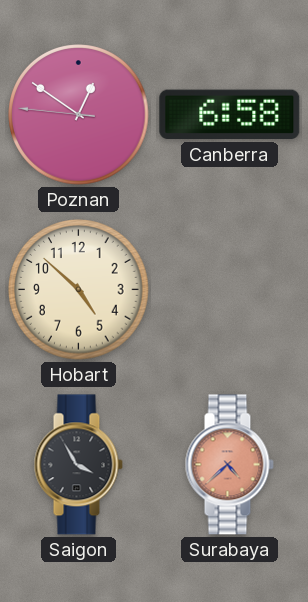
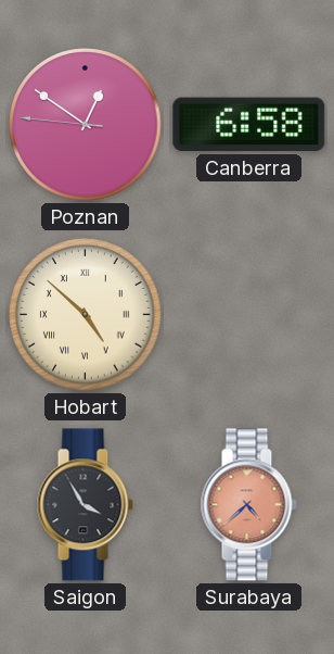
Hobart numerals: Arabic -> Roman (86, 315)
